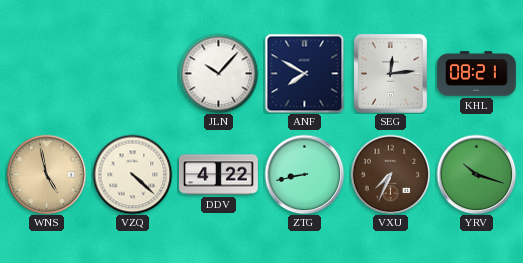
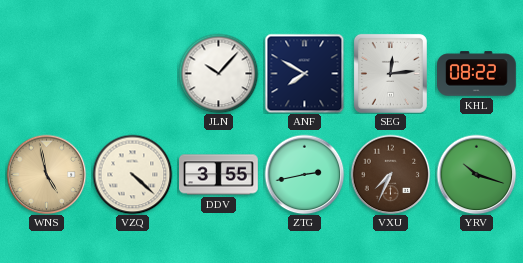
KHL: 08:21 -> 08:22 (477, 74)
DDV: 4:22 -> 3:55 (219, 175)
ZTG: 8:43 -> 2:43 (304, 174)
